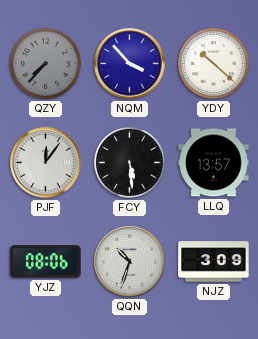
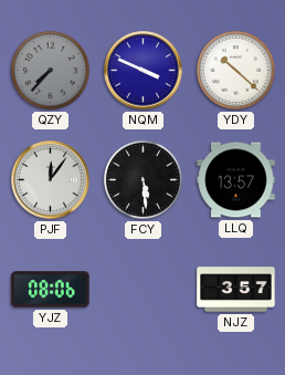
NQM: 3:53 -> 3:49 (144, 71)
QQN: 10:33 -> none (130, 262)
NJZ: 3:09 -> 3:57 (236, 290)
